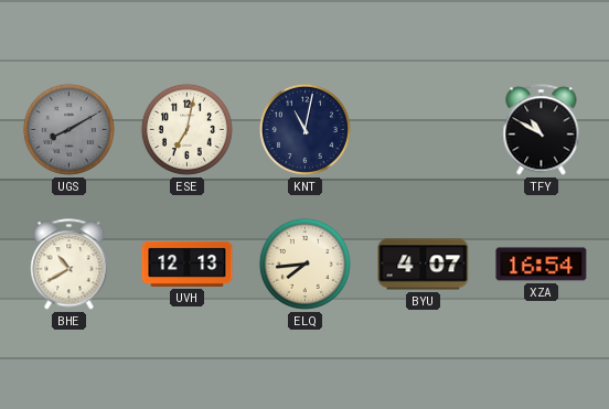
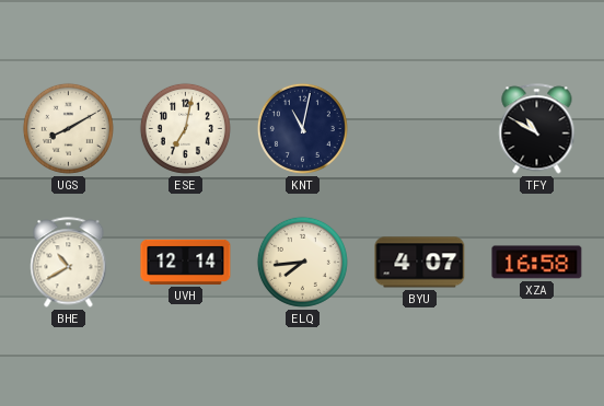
UGS dial: grey -> cream (68, 128)
UVH: 12:13 -> 12:14 (186, 262)
XZA: 16:54 -> 16:58 (537, 263)
